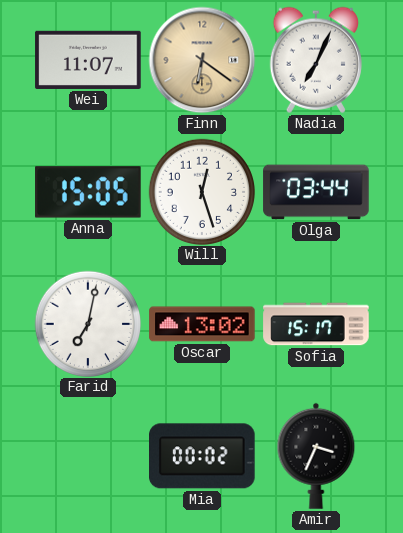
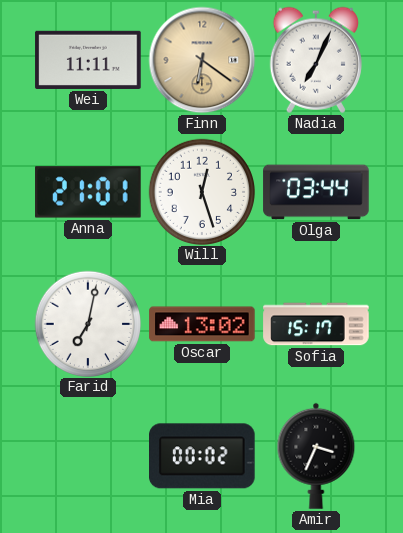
Wei: 11:07 -> 11:11 (88, 60)
Anna: 15:05 -> 21:01 (88, 192)
